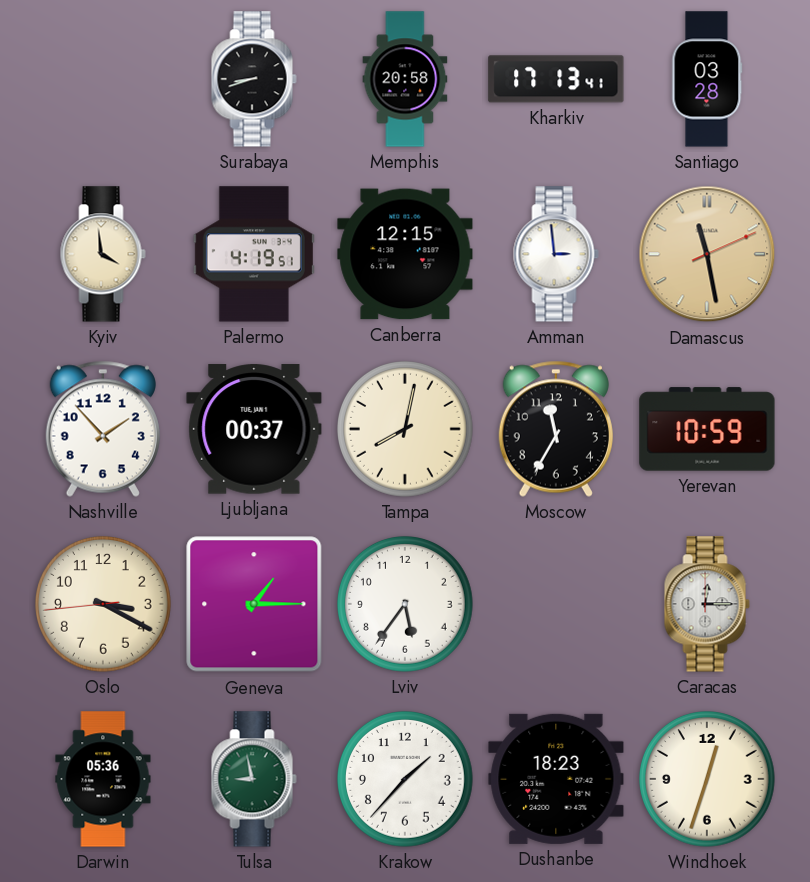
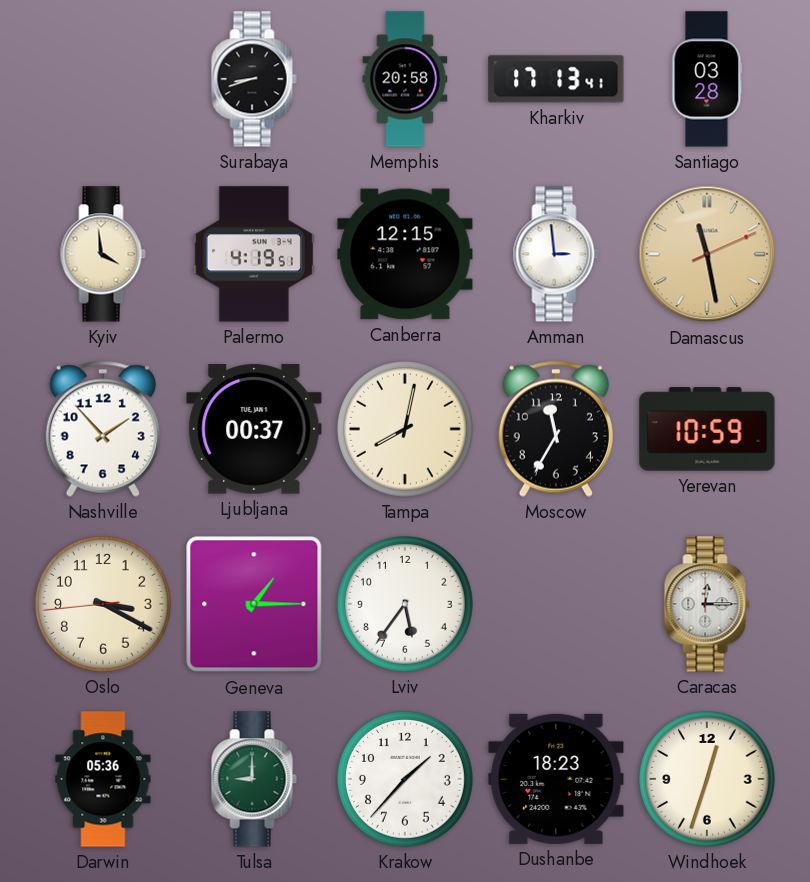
Tulsa: 8:58 -> 9:00 (254, 779)
